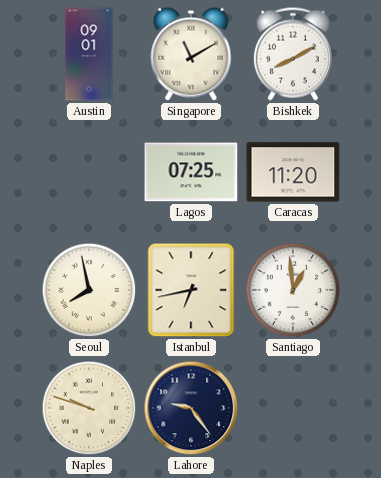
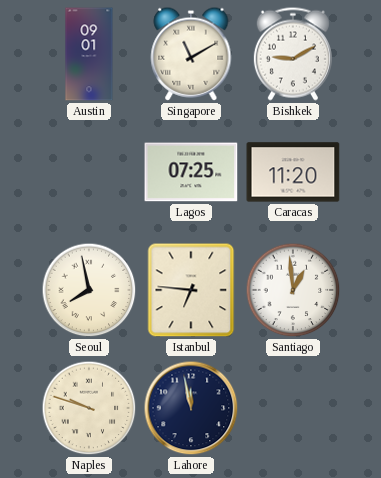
Bishkek: 8:10 -> 9:10 (293, 54)
Istanbul: 6:43 -> 6:46 (191, 290)
Lahore: 9:24 -> 11:58 (191, 408)
